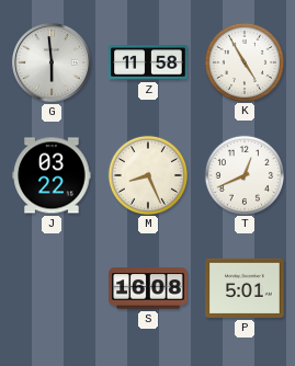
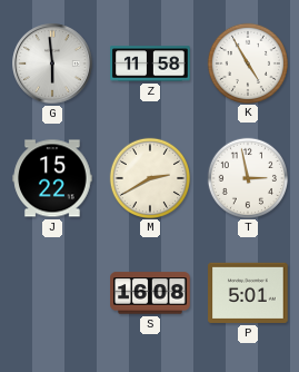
J: 03:22 -> 15:22 (52, 178)
M: 8:26 -> 2:40 (149, 177)
T: 12:41 -> 2:58 (247, 177)
